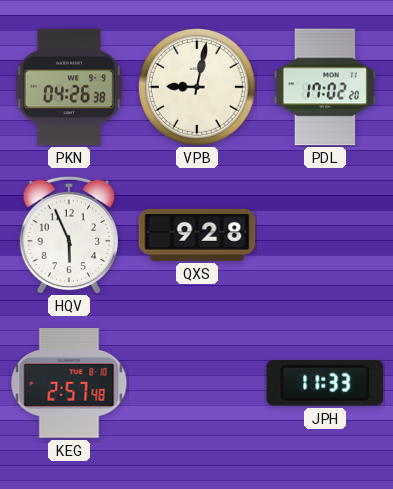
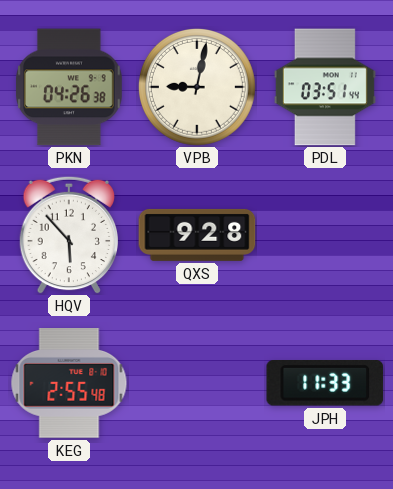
PDL: 17:02 -> 03:51 (325, 87)
HQV: 5:56 -> 5:53 (68, 235)
KEG: 2:57 -> 2:55 (69, 383)
